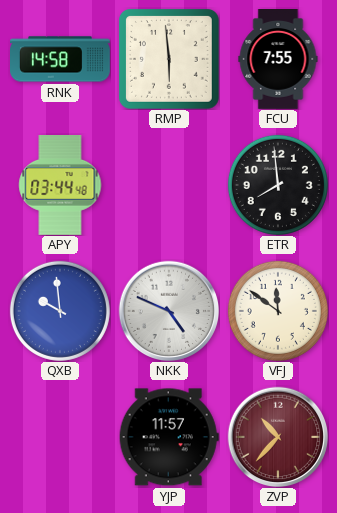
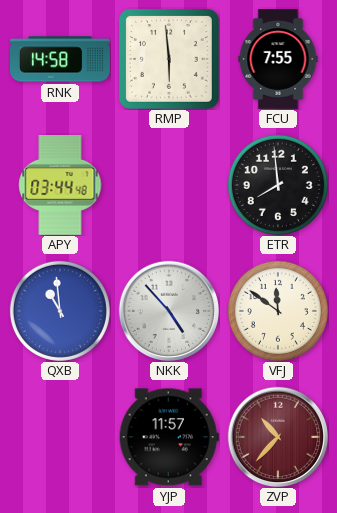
QXB: 9:59 -> 10:59 (60, 311)
NKK: 4:49 -> 4:53 (169, 311)
